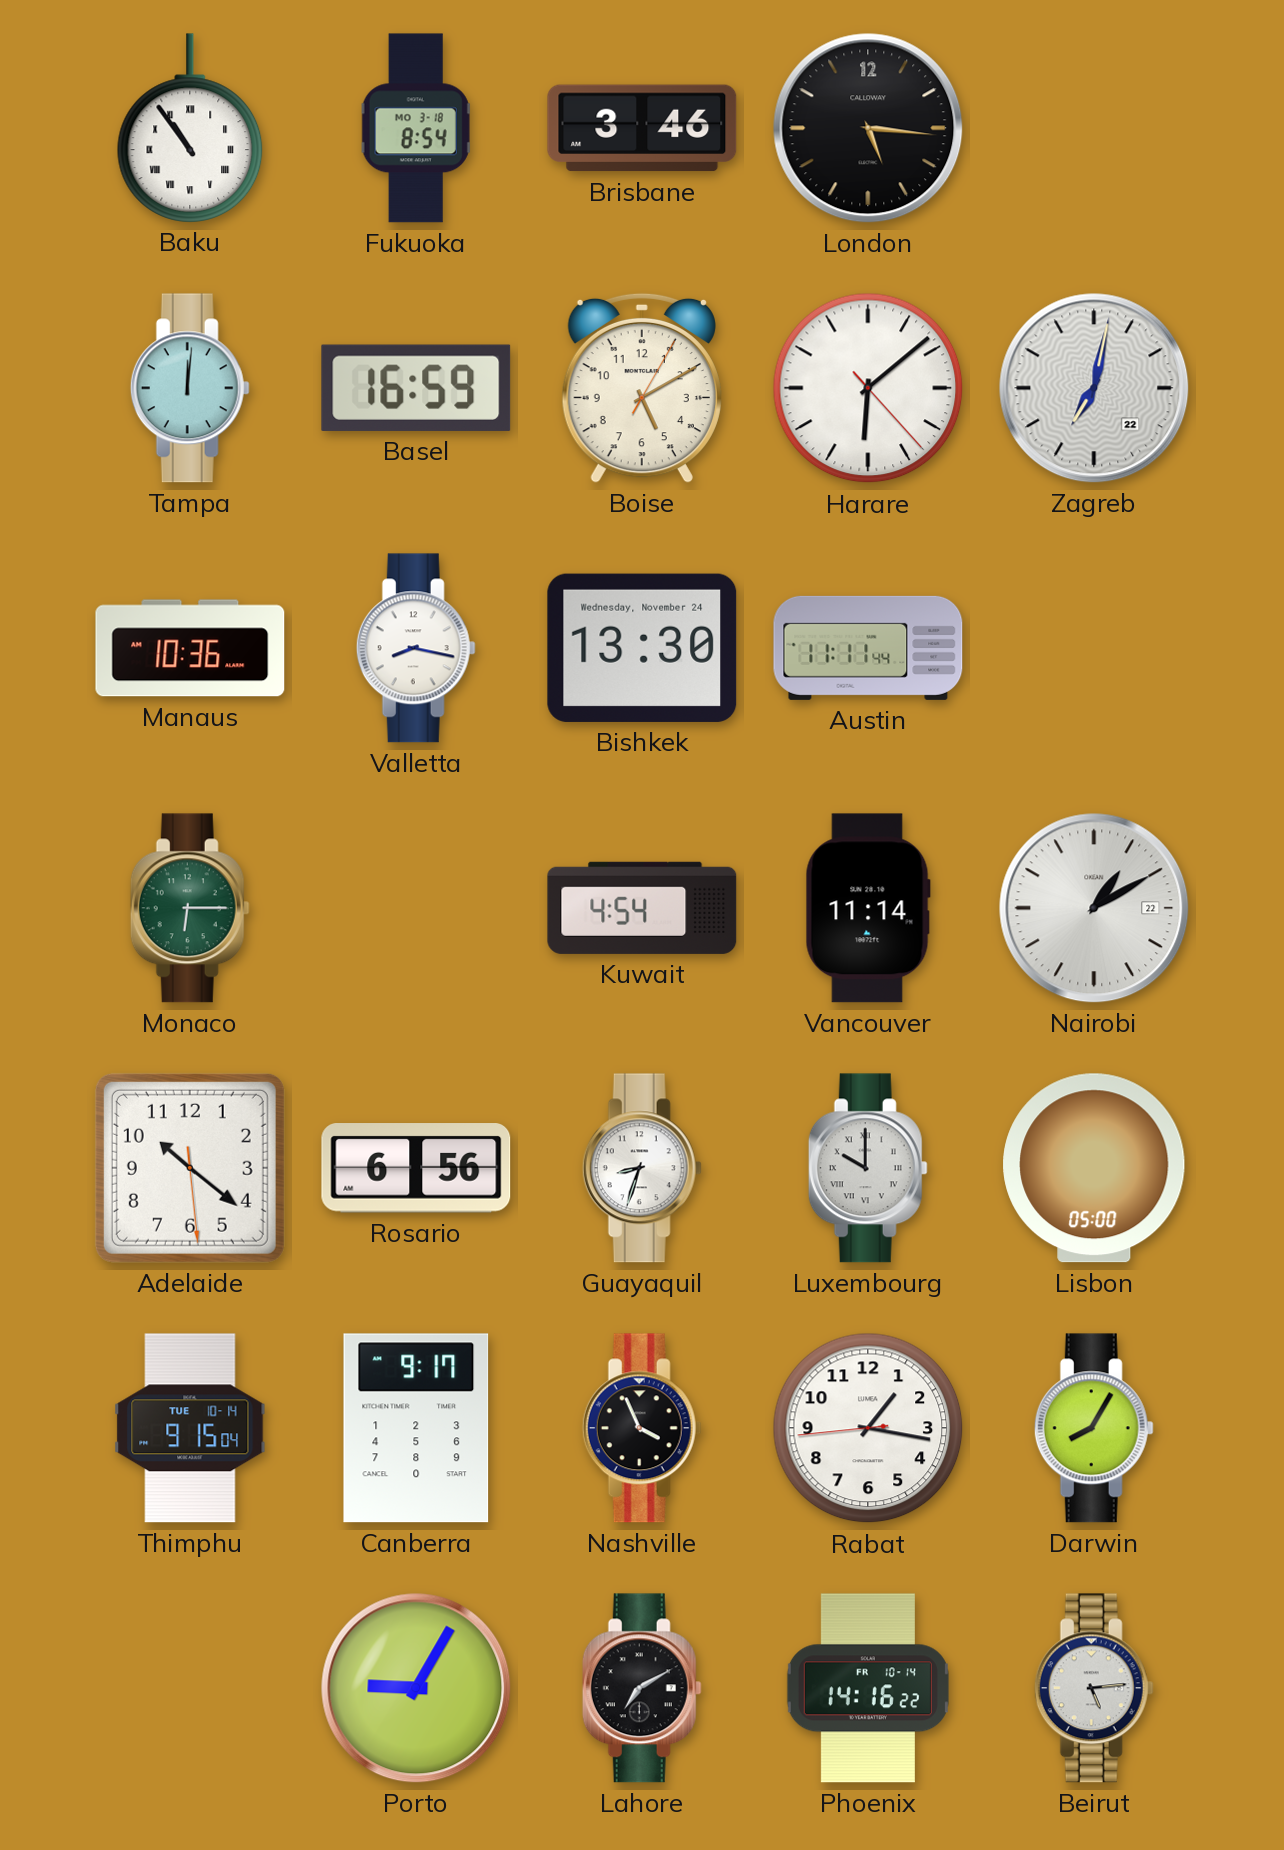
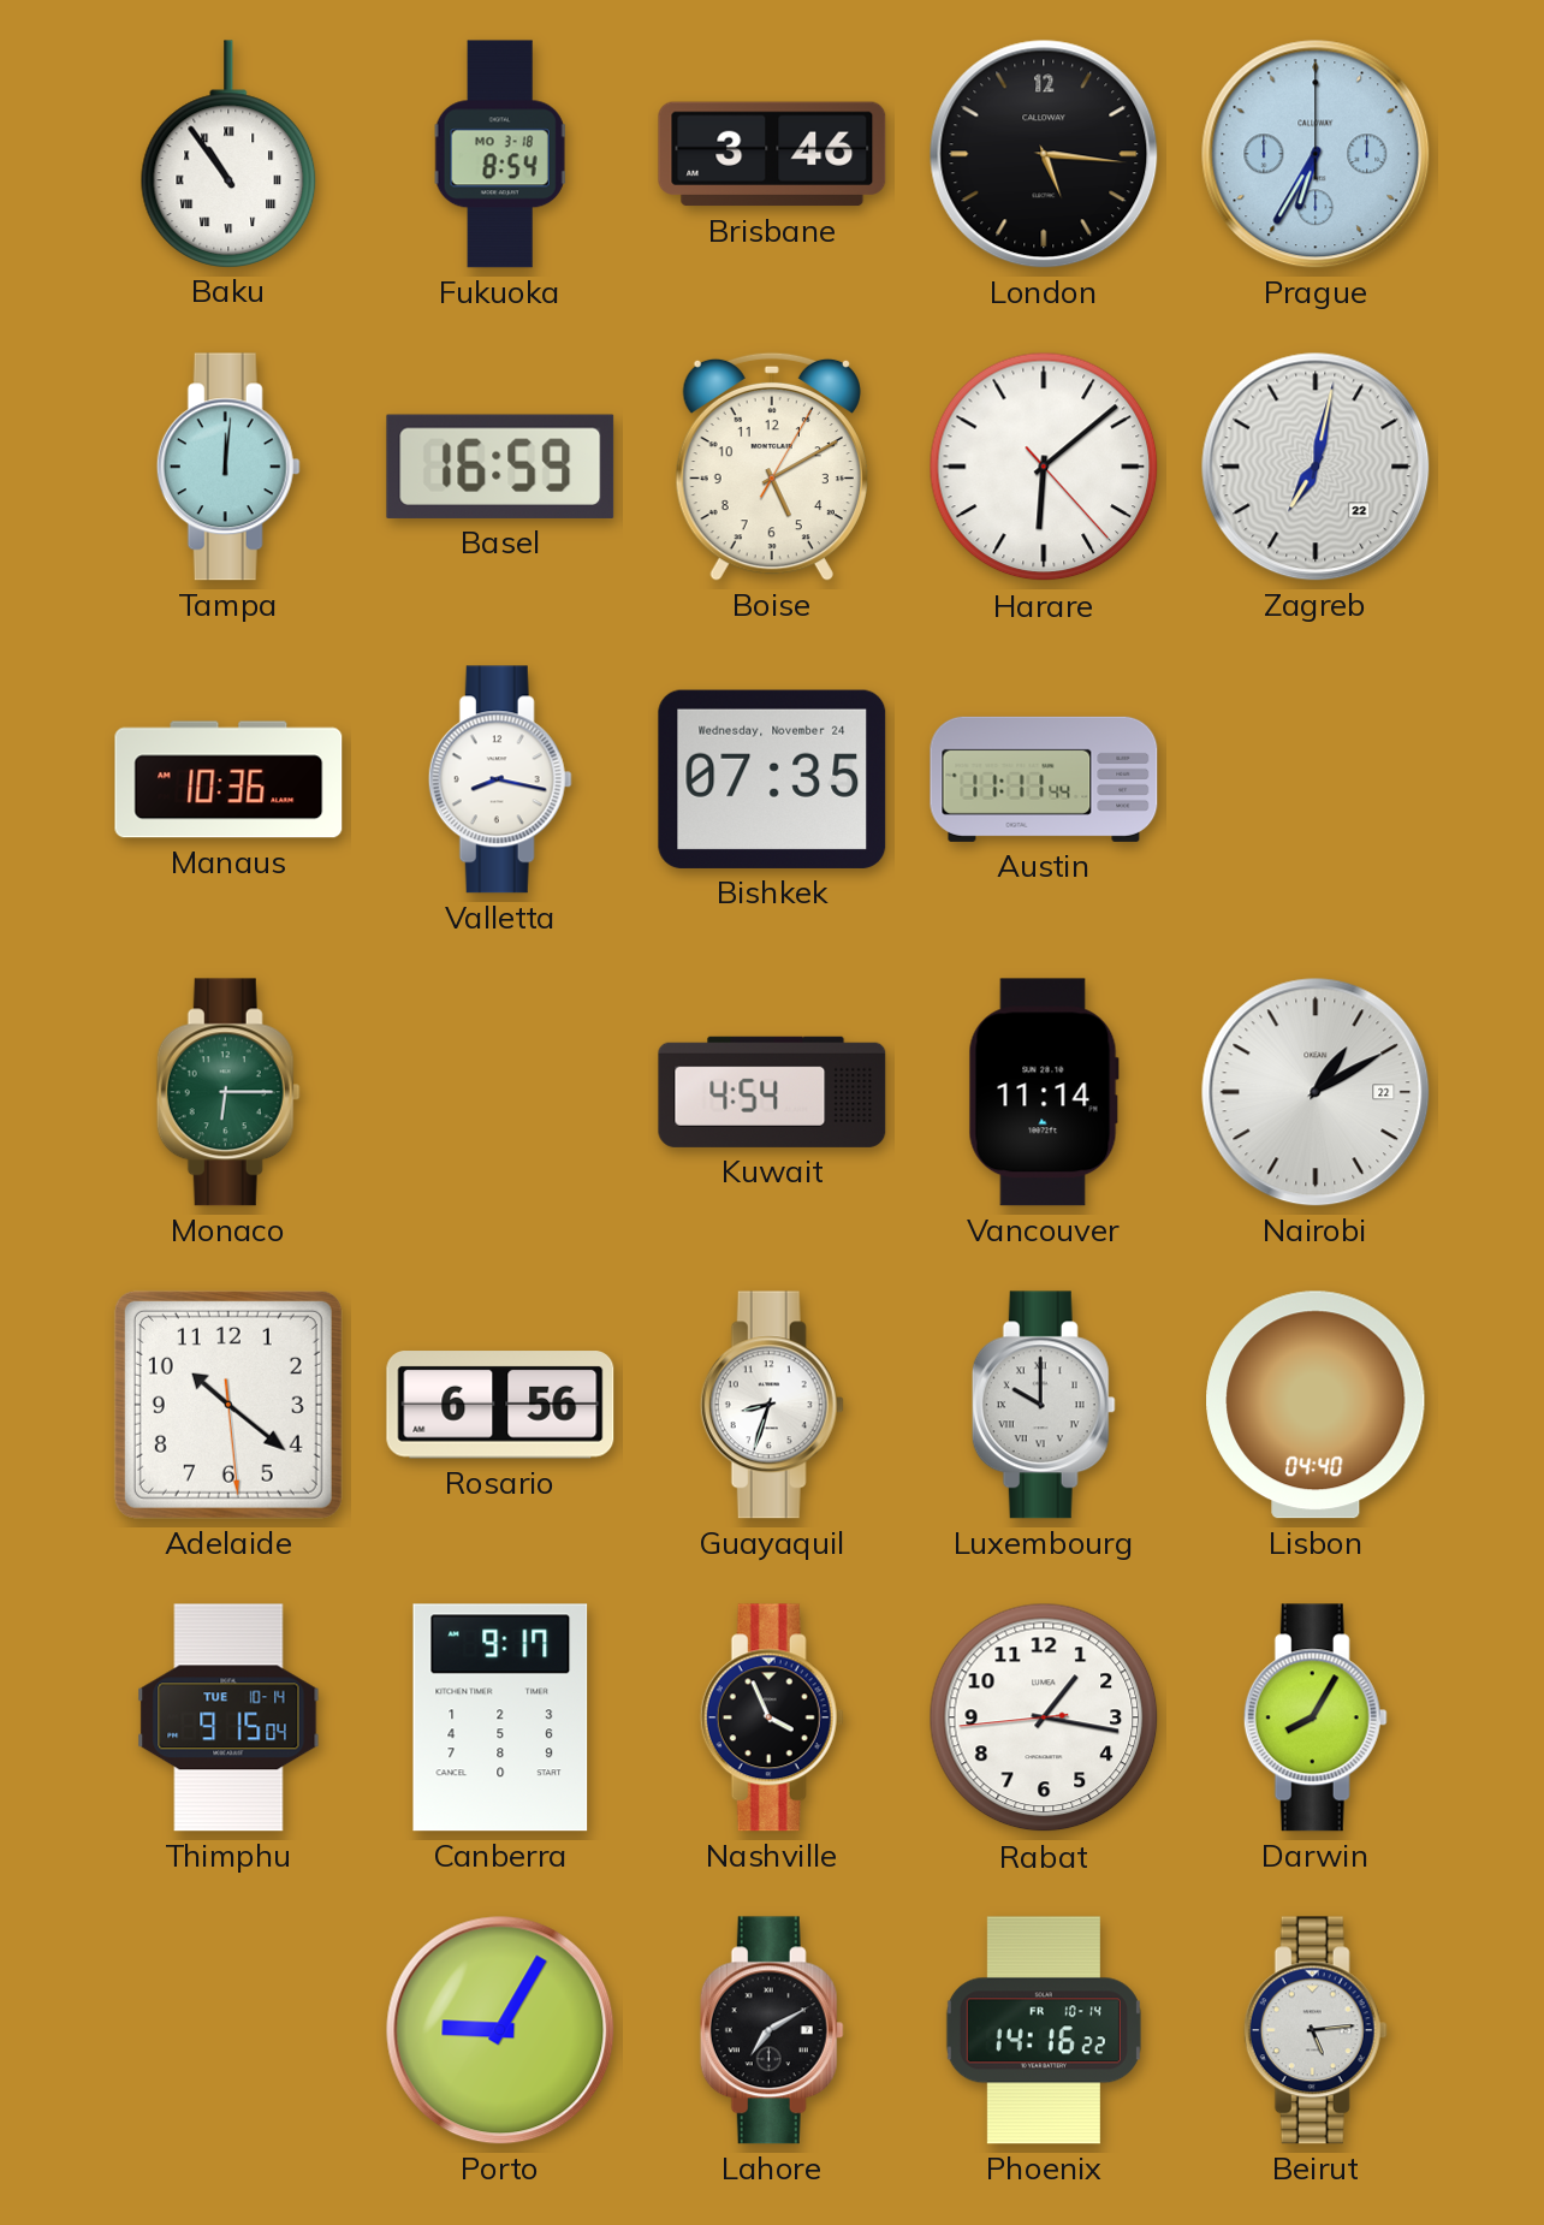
Prague: none -> 6:35 (1316, 154)
Bishkek: 13:30 -> 07:35 (772, 779)
Lisbon: 05:00 -> 04:40 (1316, 1405)
